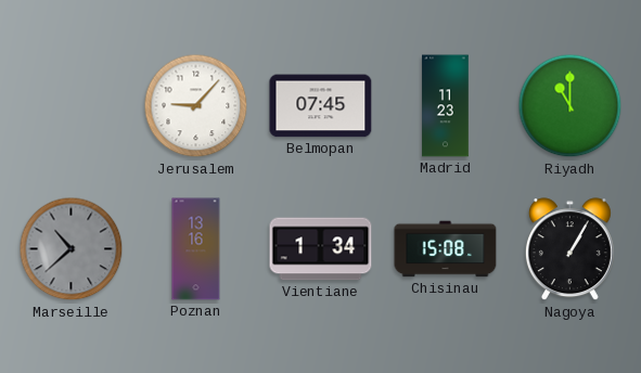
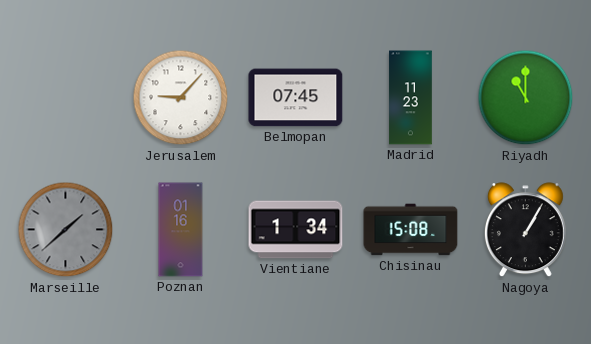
Marseille: 10:38 -> 1:38 (66, 230)
Poznan: 13:16 -> 01:16 (181, 230)
